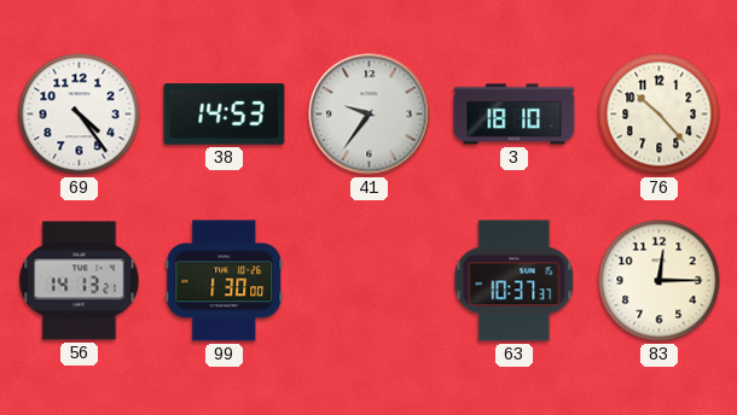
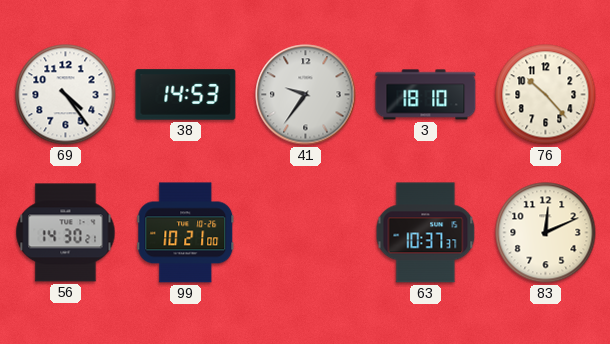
56: 14:13 -> 14:30 (66, 233)
99: 1:30 -> 10:21 (186, 233)
83: 12:15 -> 12:11 (546, 233)
